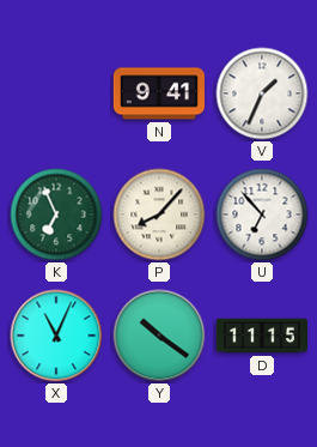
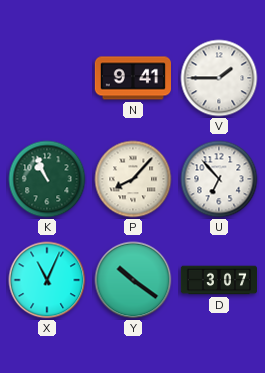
V: 1:34 -> 1:45 (219, 78)
K: 6:56 -> 10:56 (47, 179)
D: 11:15 -> 3:07 (218, 280)
